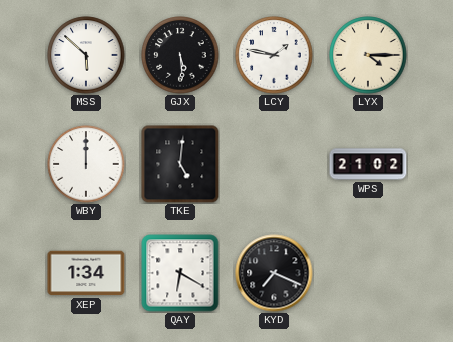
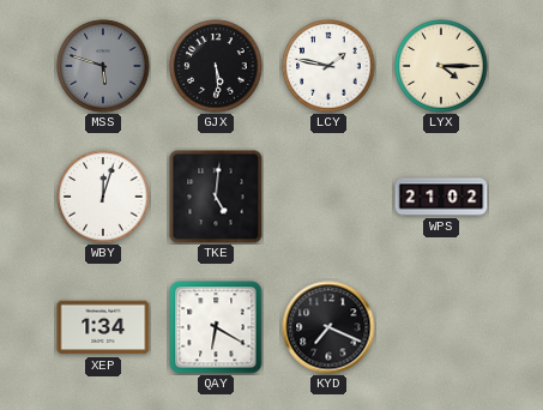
MSS: 5:52 -> 5:48 (103, 66)
MSS dial: white -> grey (103, 66)
WBY: 12:00 -> 12:03 (103, 197)
